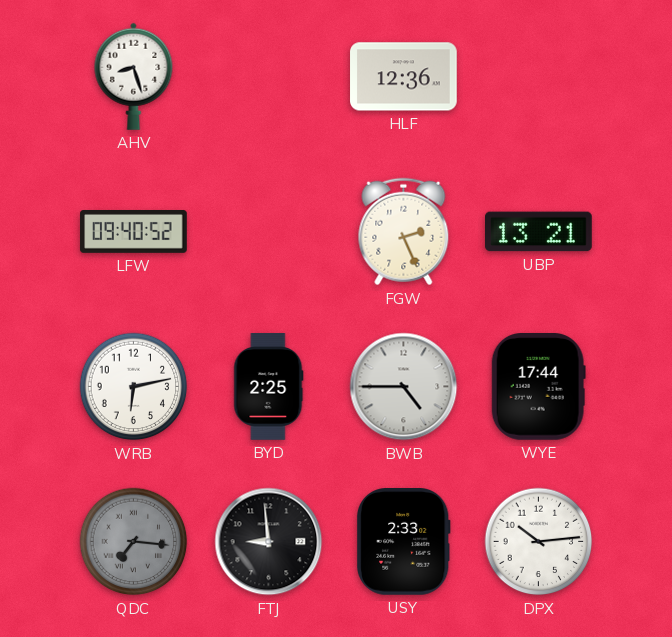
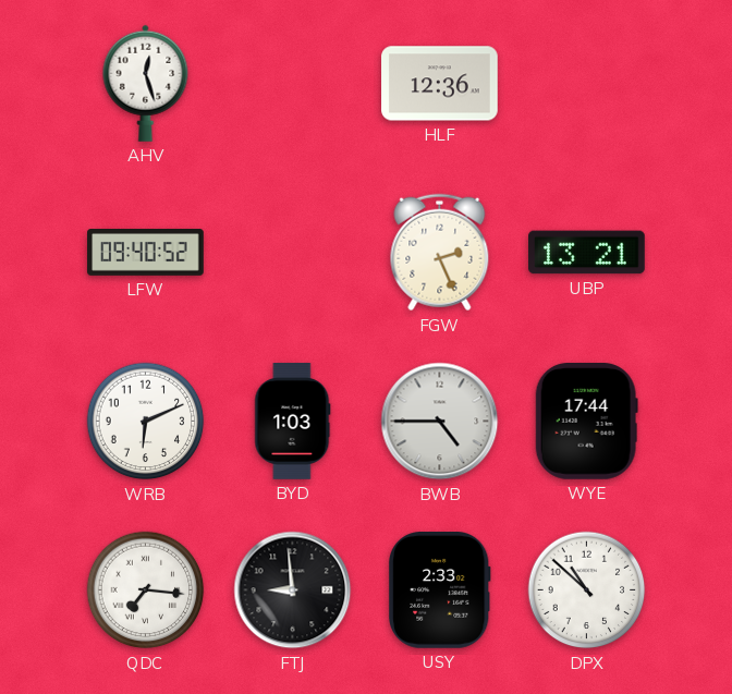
AHV: 8:27 -> 12:27 (146, 83)
WRB: 6:13 -> 6:11 (146, 422)
BYD: 2:25 -> 1:03 (293, 422)
QDC dial: grey -> white (146, 590)
DPX: 10:14 -> 10:52 (587, 590)
